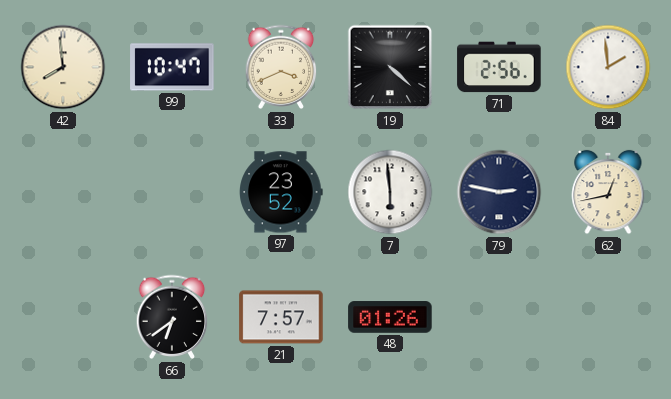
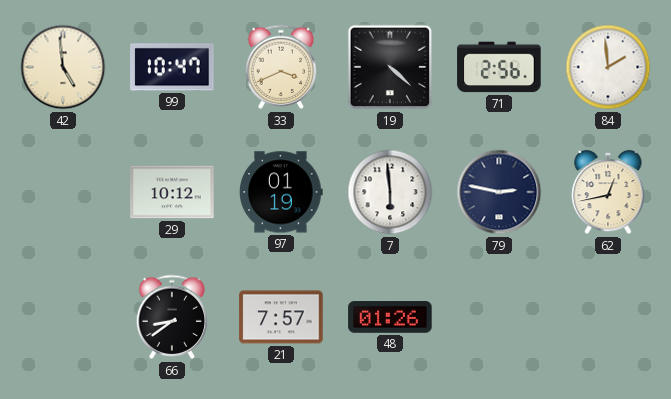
42: 7:59 -> 4:59 (63, 67)
29: none -> 10:12 (172, 192)
97: 23:52 -> 01:19 (281, 192)
66: 6:39 -> 8:39 (172, 317)
